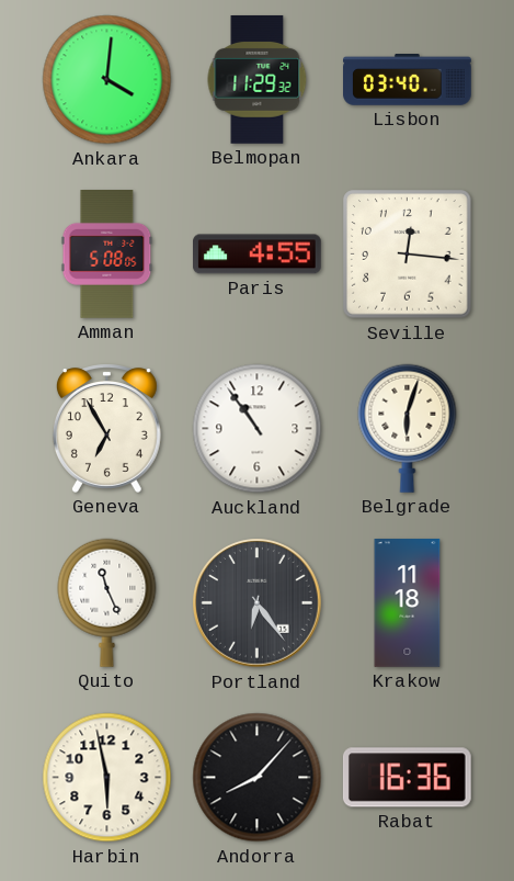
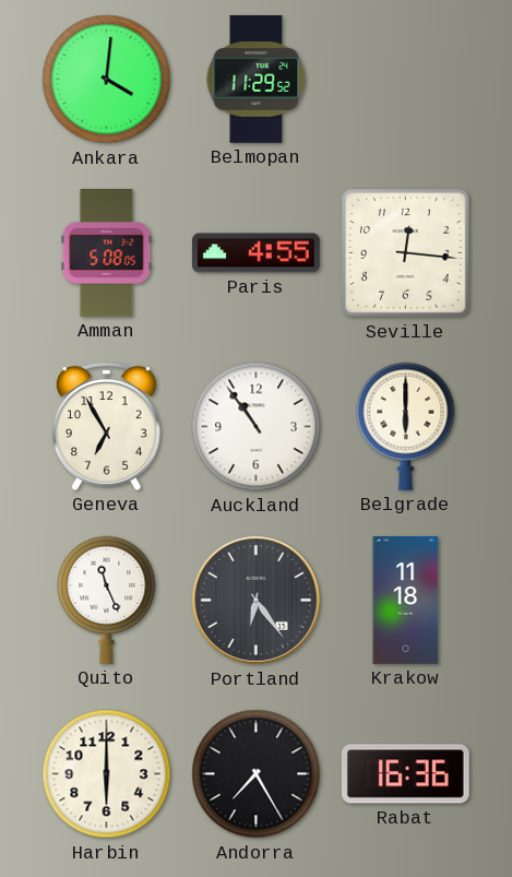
Belmopan: 11:29:32 -> 11:29:52 (257, 79)
Lisbon: 03:40 -> none (408, 80)
Belgrade: 6:03 -> 6:00 (406, 426)
Harbin: 5:58 -> 6:00 (107, 774)
Andorra: 8:07 -> 7:25 (257, 774)
